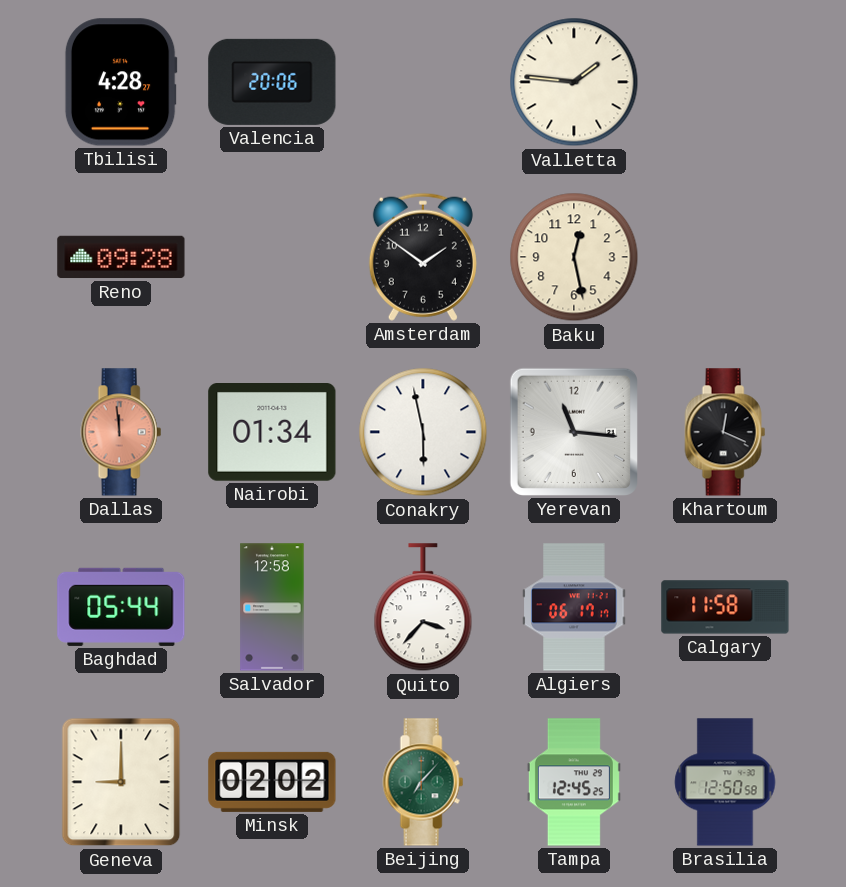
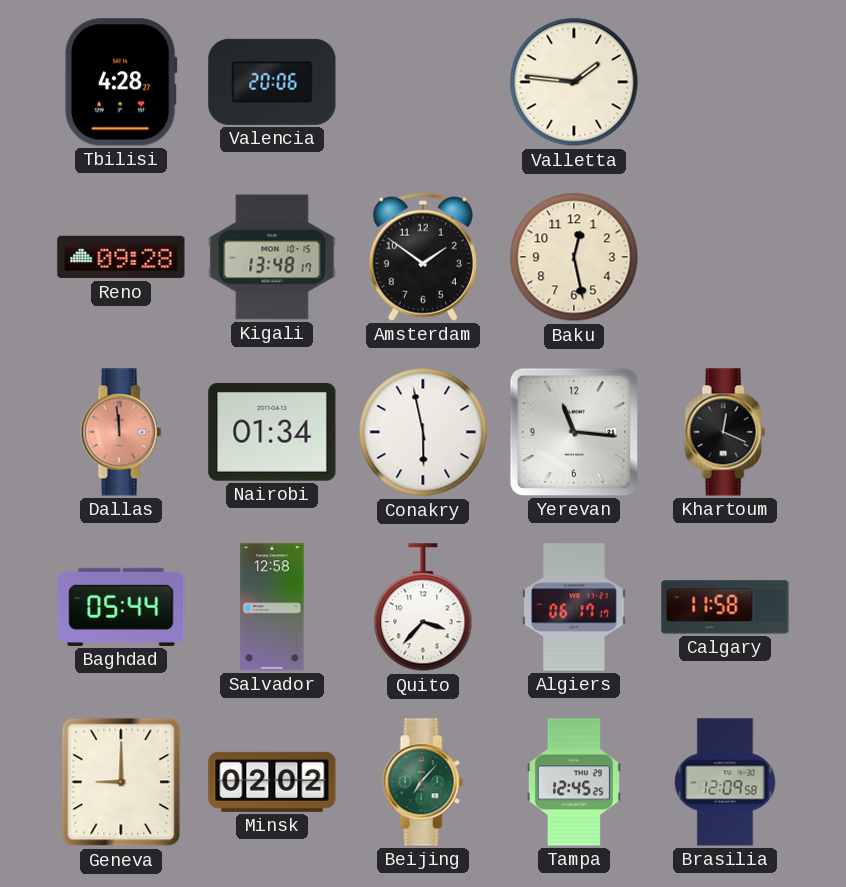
Kigali: none -> 13:48 (272, 257)
Brasilia: 12:50 -> 12:09 (725, 782)
